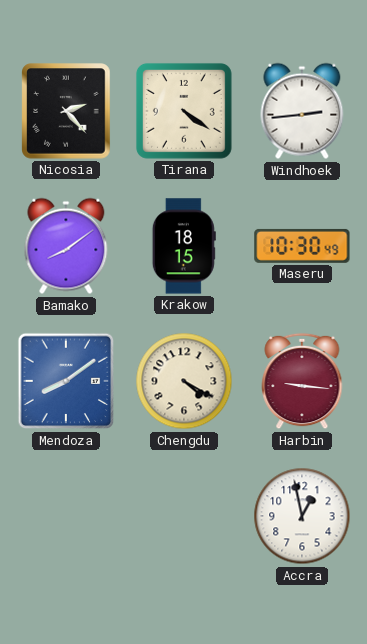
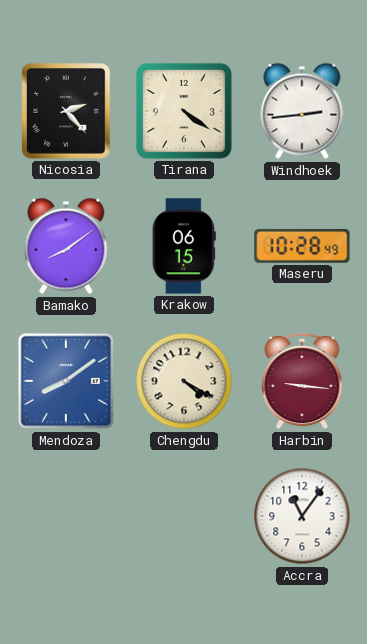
Krakow: 18:15 -> 06:15 (184, 246)
Maseru: 10:30 -> 10:28 (302, 246)
Accra: 12:58 -> 11:06 (302, 516)
